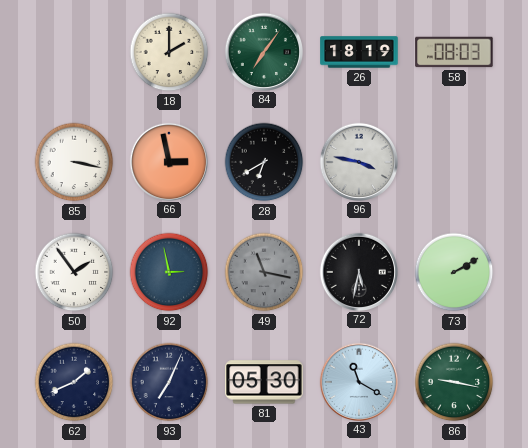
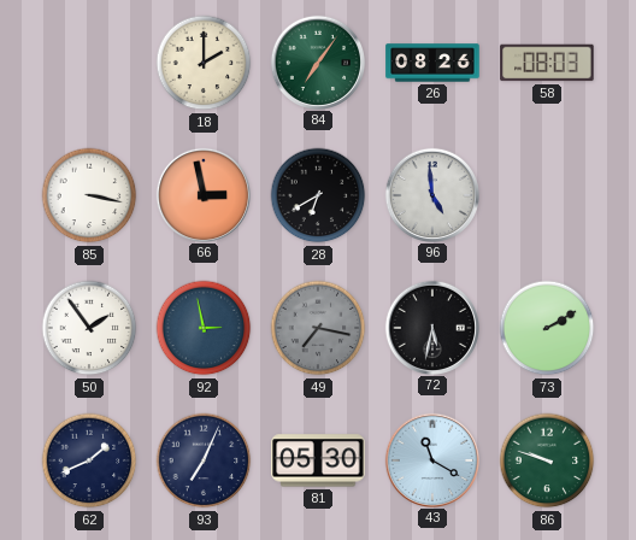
26: 18:19 -> 08:26 (432, 63)
96: 3:47 -> 4:59 (431, 194)
49: 11:17 -> 7:17 (318, 328)
86: 9:17 -> 9:48 (547, 460)
